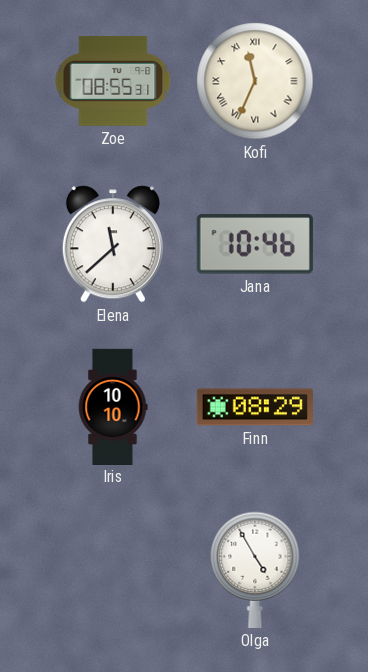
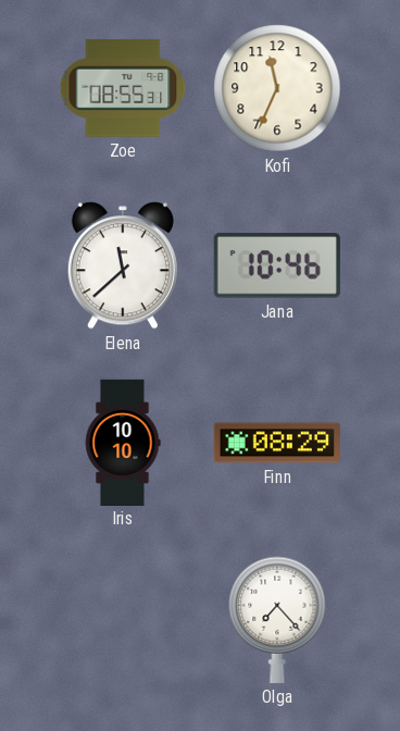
Kofi numerals: Roman -> Arabic (277, 88)
Olga: 4:55 -> 7:23 (277, 620)
